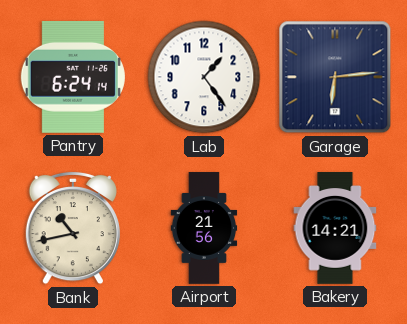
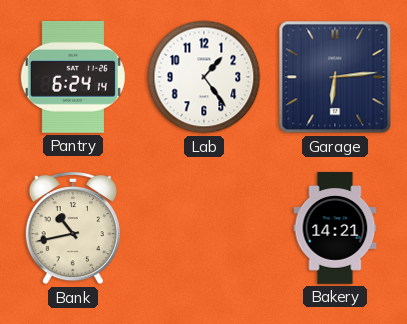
Airport: 21:56 -> none (204, 228)
